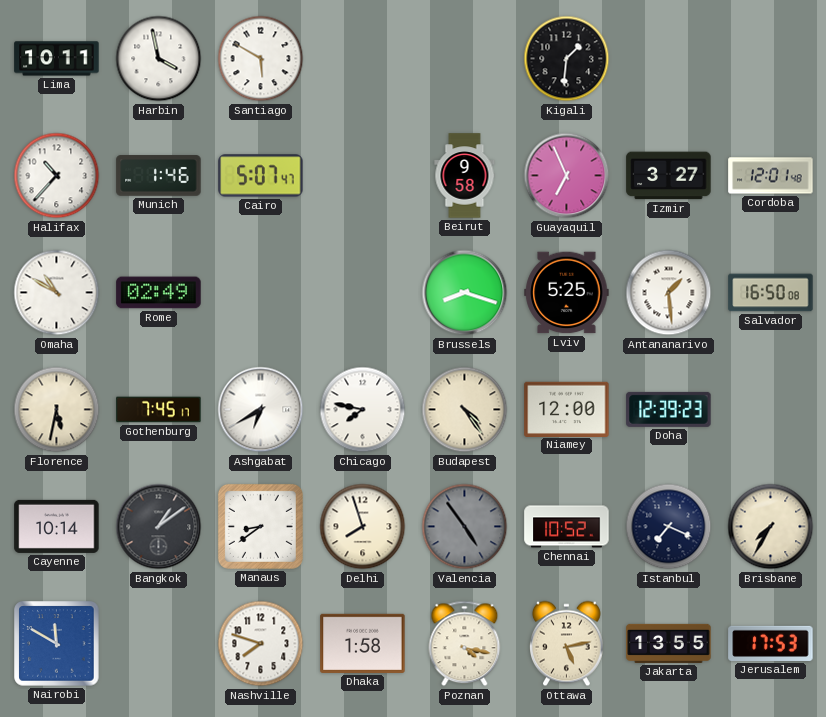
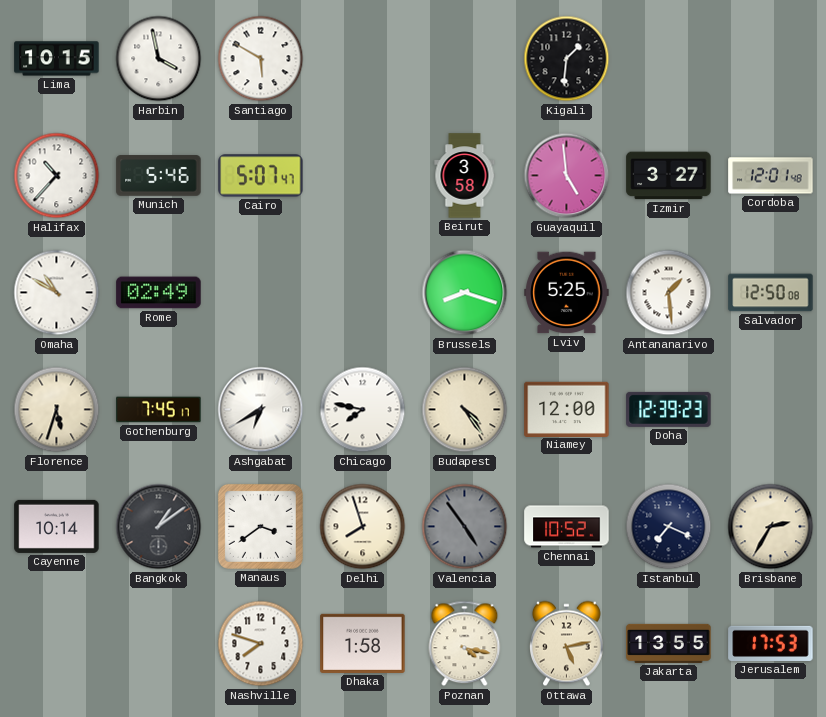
Lima: 10:11 -> 10:15 (57, 59)
Munich: 1:46 -> 5:46 (159, 176)
Beirut: 9:58 -> 3:58 (465, 176)
Guayaquil: 6:56 -> 4:59 (567, 176)
Salvador: 16:50 -> 12:50 (771, 293)
Florence: 5:32 -> 5:33 (57, 410)
Manaus: 8:39 -> 3:39 (260, 526)
Brisbane: 7:35 -> 2:35 (771, 527)
Nairobi: 11:50 -> none (57, 644)
